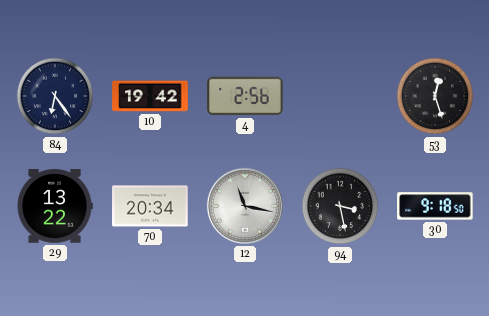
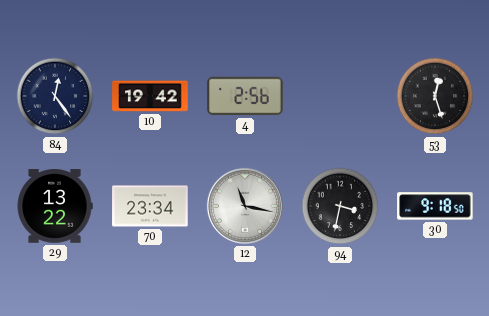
84: 6:24 -> 12:24 (55, 96)
70: 20:34 -> 23:34 (150, 206)
94: 3:28 -> 3:32 (340, 206)
